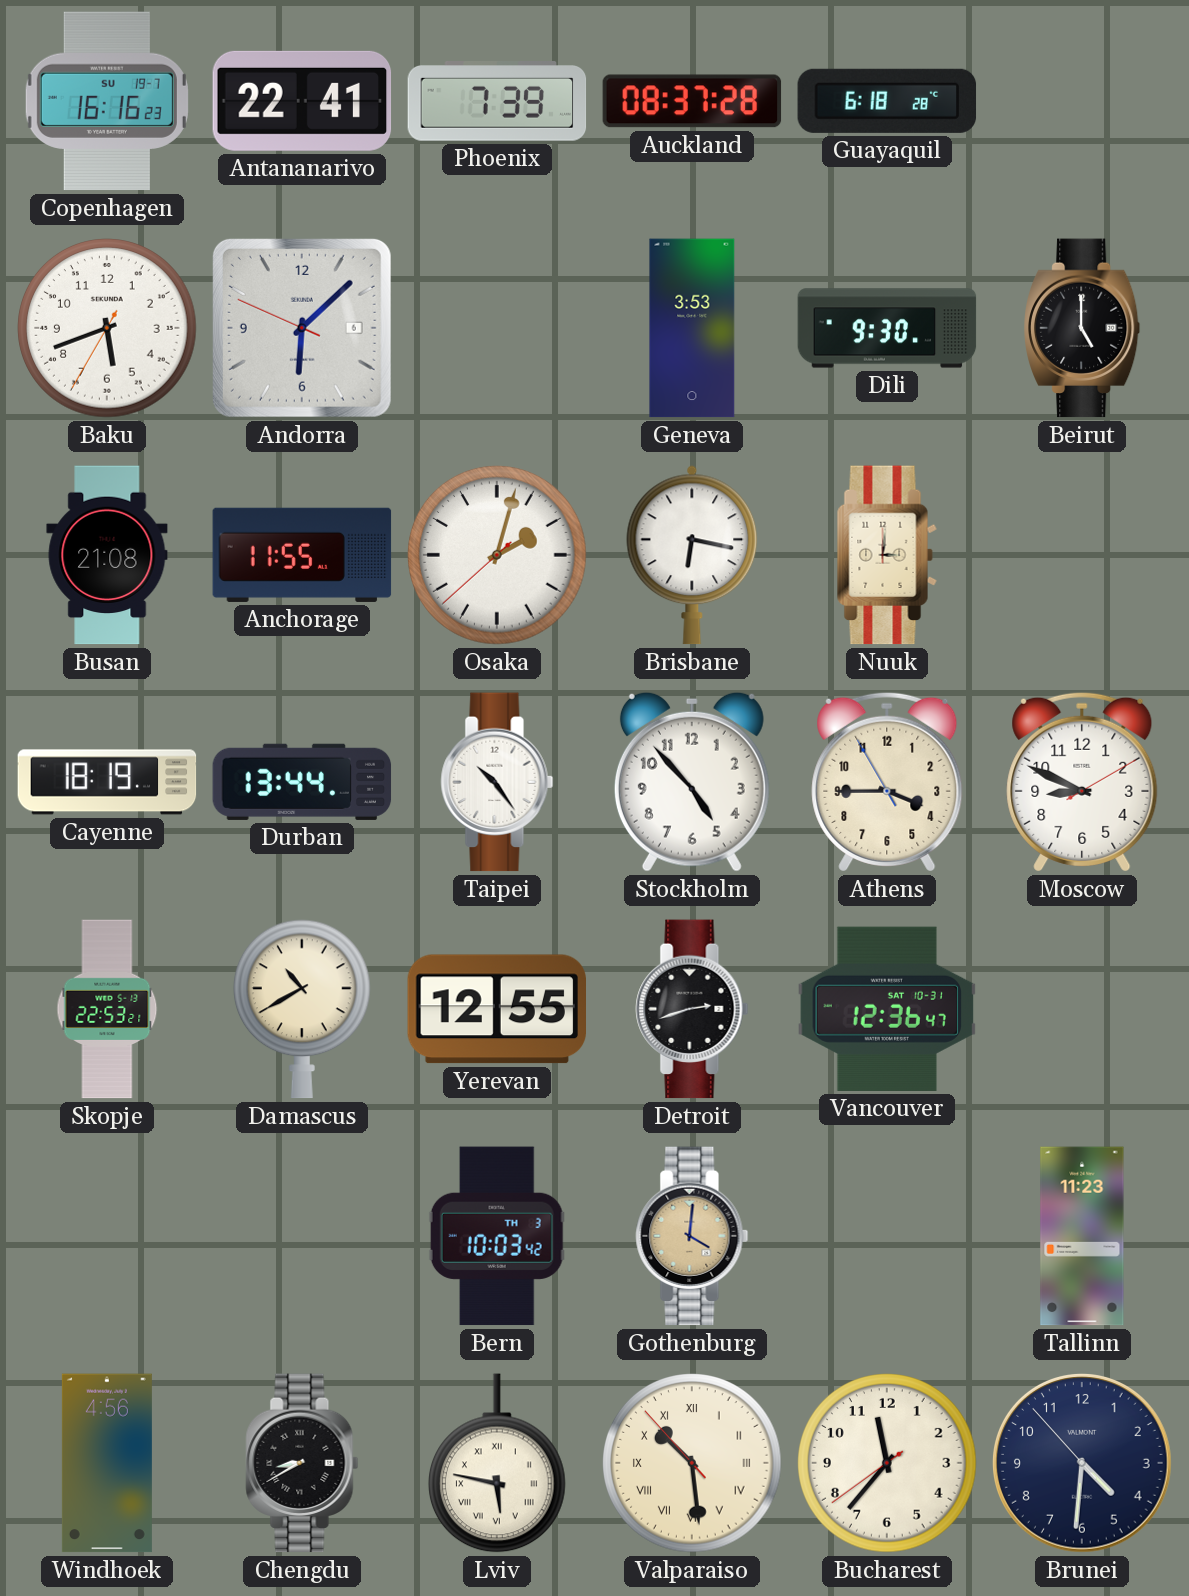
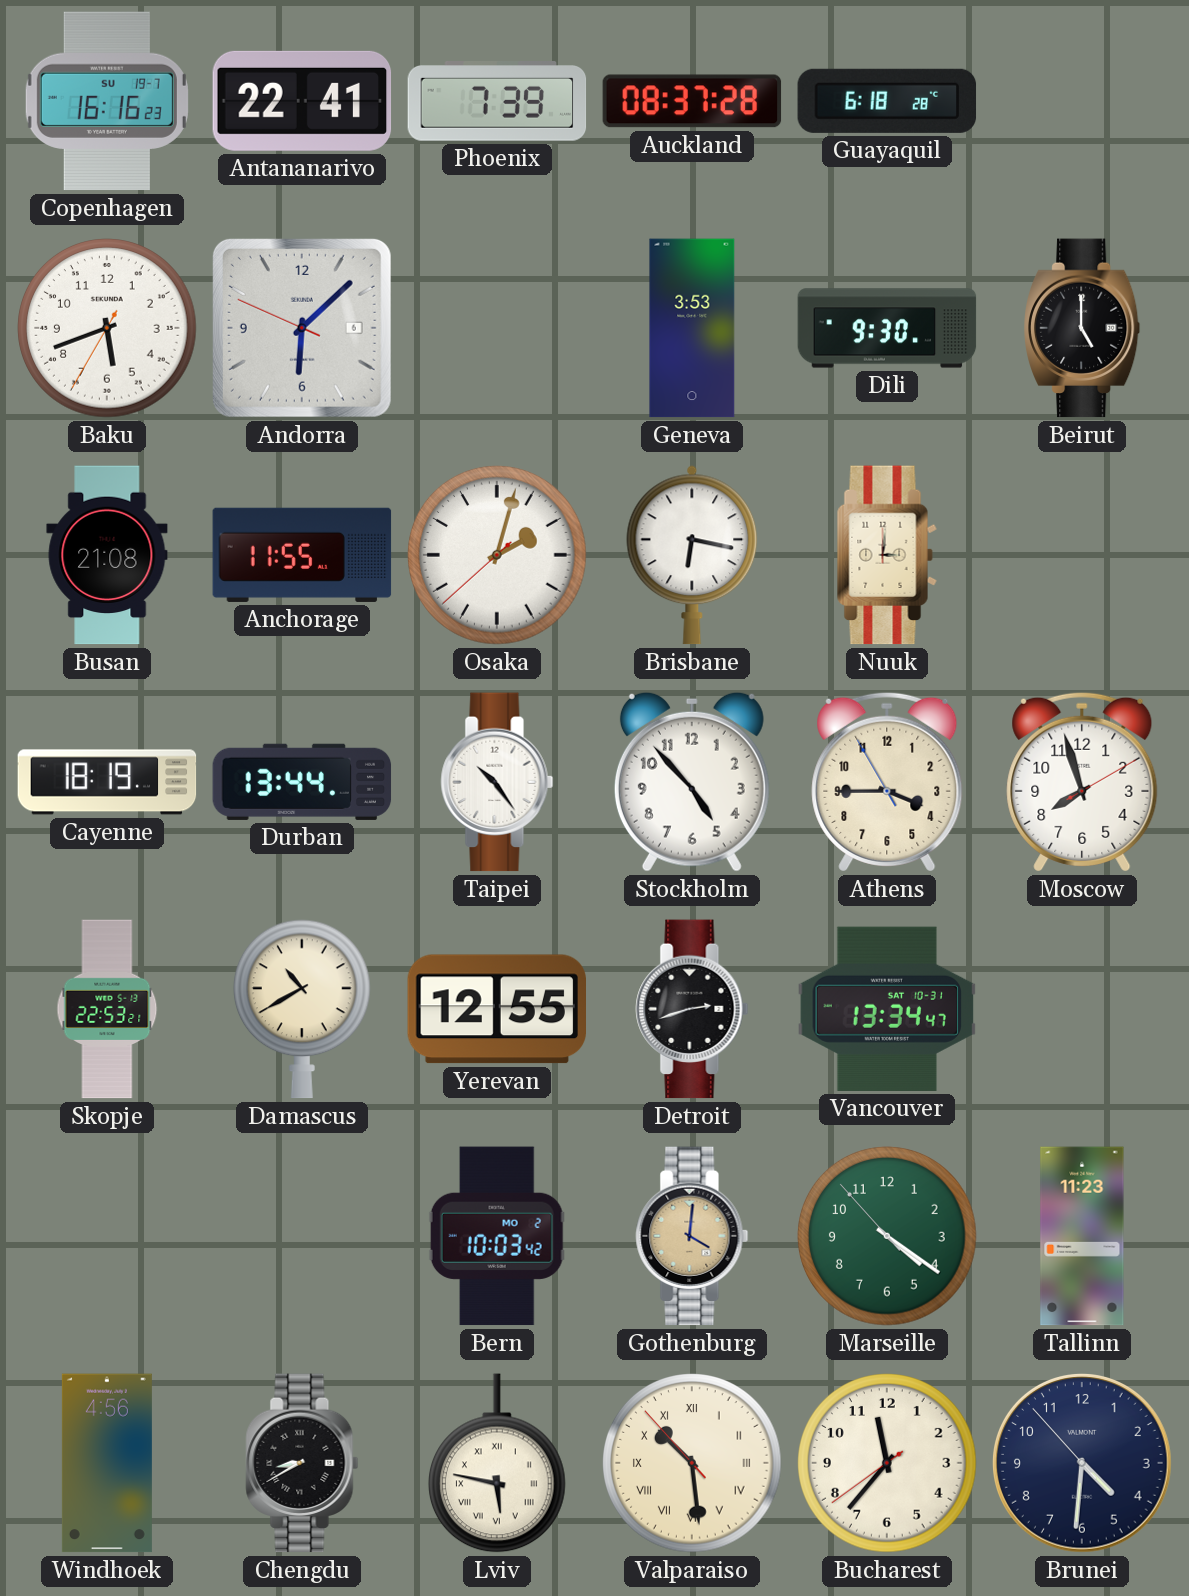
Moscow: 8:49 -> 7:57 (1082, 782)
Vancouver: 12:36 -> 13:34 (887, 1009)
Bern date: TH 3 -> MO 2 (497, 1236)
Marseille: none -> 4:20 (887, 1236)
